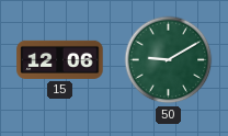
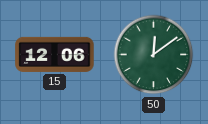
50: 9:10 -> 12:09 (154, 55)
